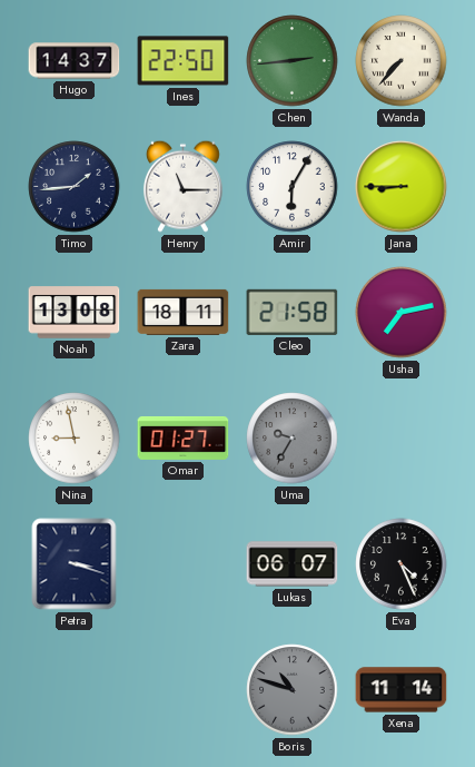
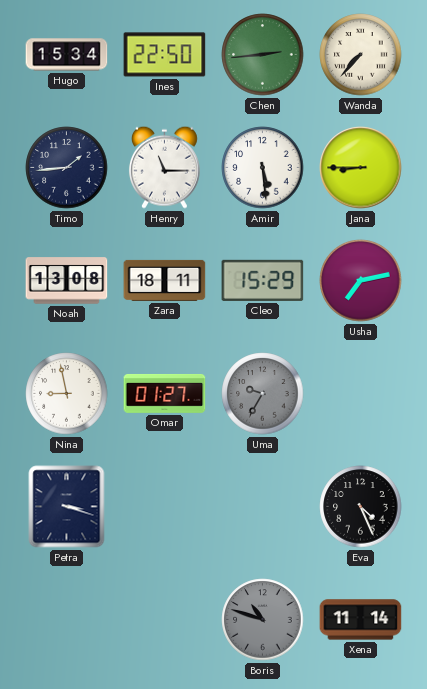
Hugo: 14:37 -> 15:34 (67, 55)
Amir: 6:05 -> 5:29 (263, 168)
Cleo: 21:58 -> 15:29 (263, 280)
Lukas: 06:07 -> none (293, 564)
